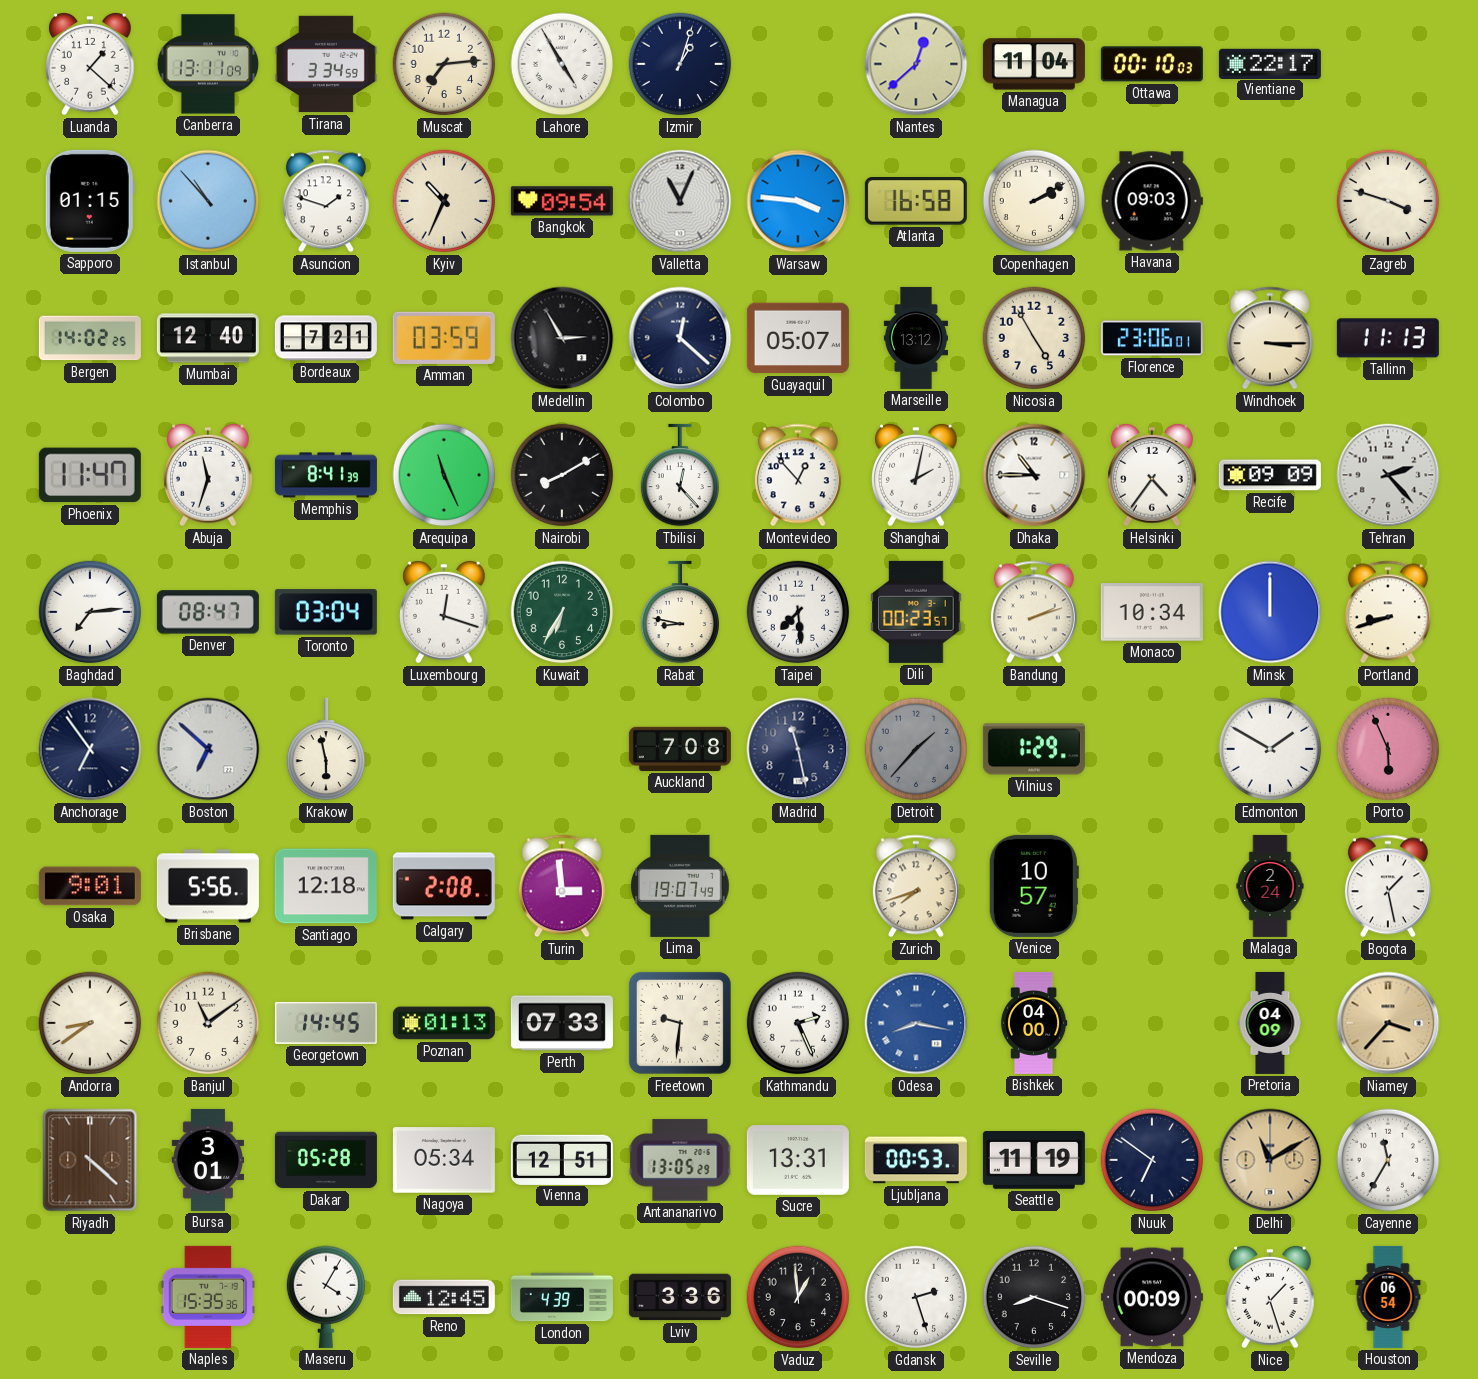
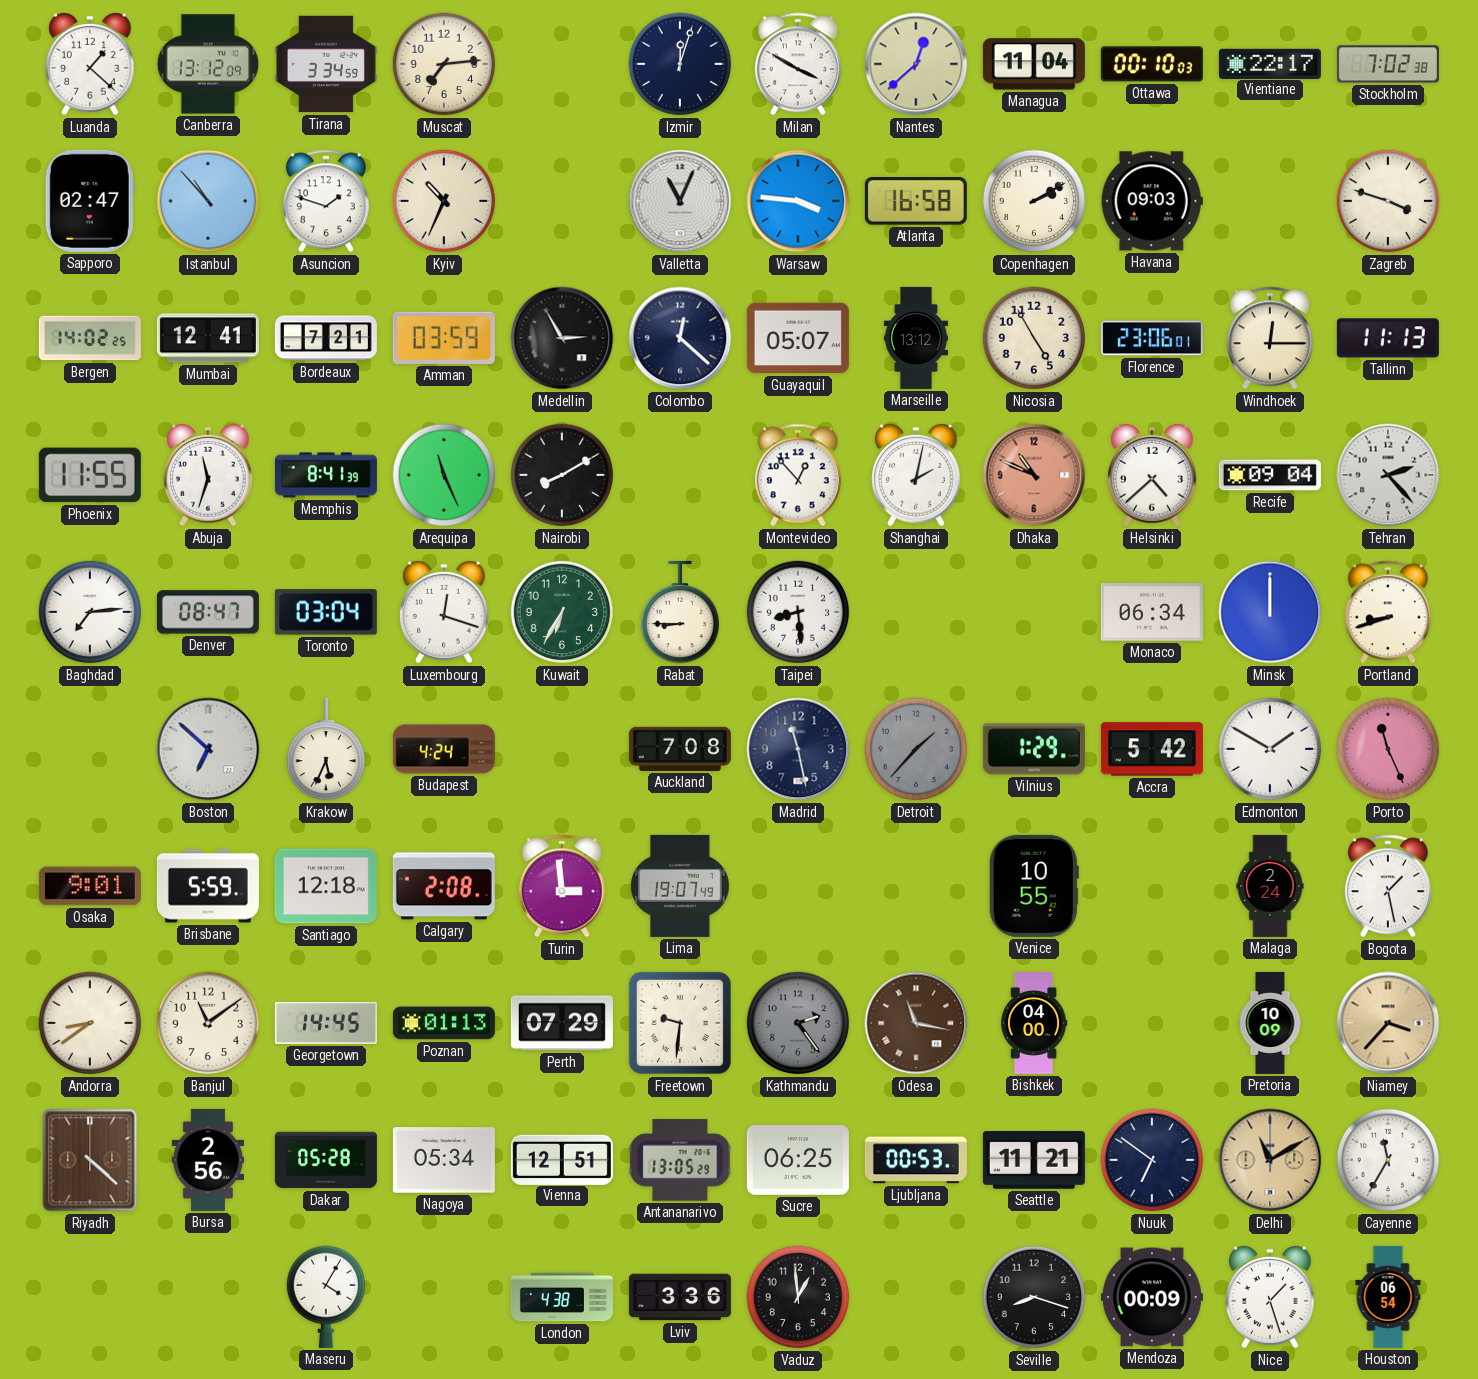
Canberra: 13:11 -> 13:12 (207, 64)
Lahore: 4:55 -> none (562, 64)
Izmir: 1:03 -> 12:03 (680, 64)
Milan: none -> 3:50 (798, 64)
Stockholm: none -> 7:02 (1388, 64)
Sapporo: 01:15 -> 02:47 (90, 201)
Bangkok: 09:54 -> none (562, 201)
Mumbai: 12:40 -> 12:41 (208, 338)
Windhoek: 3:15 -> 12:15 (1270, 338)
Phoenix: 11:47 -> 11:55 (90, 475)
Tbilisi: 12:23 -> none (680, 475)
Dhaka: 10:45 -> 10:49 (1034, 475)
Dhaka dial: white -> salmon (1034, 475)
Helsinki: 4:36 -> 4:38 (1152, 476)
Recife: 09:09 -> 09:04 (1270, 475)
Rabat: 8:47 -> 8:45 (680, 612)
Taipei: 7:29 -> 8:29 (798, 612)
Dili: 00:23 -> none (916, 612)
Bandung: 2:12 -> none (1034, 612)
Monaco: 10:34 -> 06:34 (1152, 612)
Anchorage: 6:54 -> none (90, 749)
Krakow: 5:58 -> 5:34 (326, 749)
Budapest: none -> 4:24 (444, 749)
Accra: none -> 5:42 (1152, 749)
Porto: 5:56 -> 11:26 (1388, 749)
Brisbane: 5:56 -> 5:59 (208, 886)
Zurich: 7:42 -> none (916, 886)
Venice: 10:57 -> 10:55 (1034, 886)
Perth: 07:33 -> 07:29 (562, 1023)
Kathmandu: 2:26 -> 2:24 (798, 1023)
Kathmandu dial: white -> grey (798, 1023)
Odesa: 8:17 -> 11:17 (916, 1023)
Odesa dial: blue -> brown (916, 1023)
Pretoria: 04:09 -> 10:09 (1270, 1023)
Bursa: 3:01 -> 2:56 (207, 1160)
Sucre: 13:31 -> 06:25 (798, 1161)
Seattle: 11:19 -> 11:21 (1034, 1161)
Naples: 15:35 -> none (208, 1297)
Reno: 12:45 -> none (444, 1297)
London: 4:39 -> 4:38 (562, 1297)
Gdansk: 2:27 -> none (916, 1297)
